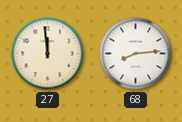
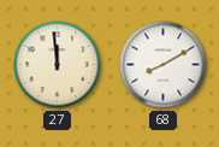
68: 8:14 -> 8:10 (164, 65)
